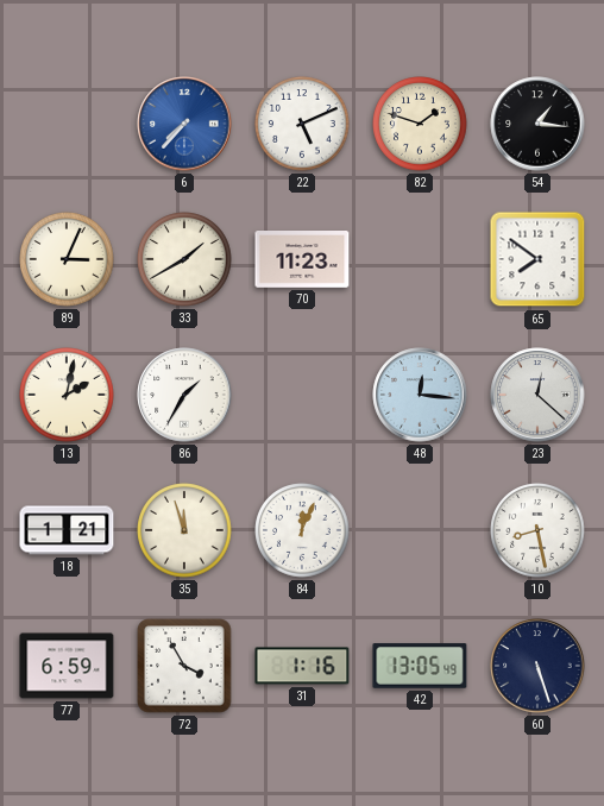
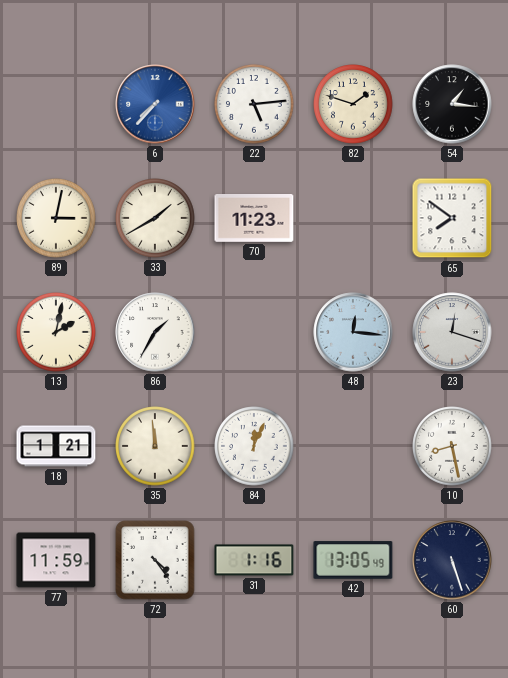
22: 5:11 -> 5:14 (254, 104)
89: 3:04 -> 3:02 (56, 218)
23: 12:22 -> 12:18 (452, 332)
35: 11:57 -> 11:59 (155, 446)
77: 6:59 -> 11:59 (56, 560)
72: 3:55 -> 4:24 (155, 560)
